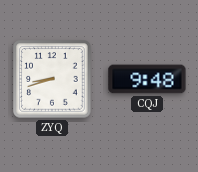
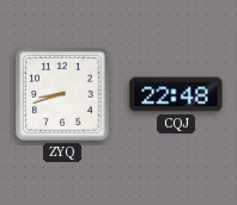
CQJ: 9:48 -> 22:48 (176, 94)
